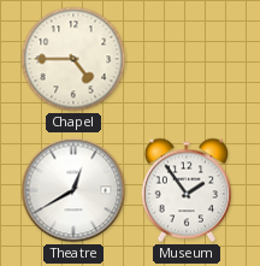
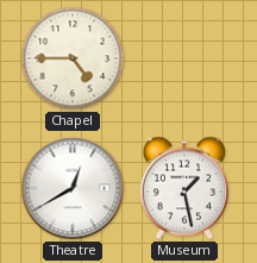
Museum: 1:54 -> 1:28 (184, 188)
